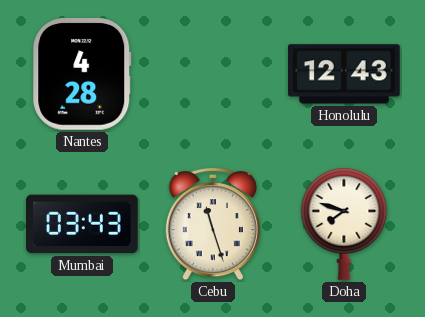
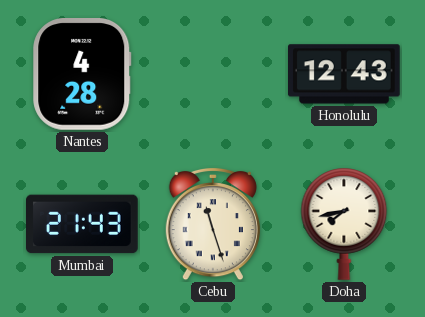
Mumbai: 03:43 -> 21:43 (83, 224)
Doha: 7:48 -> 7:43 (344, 224)
